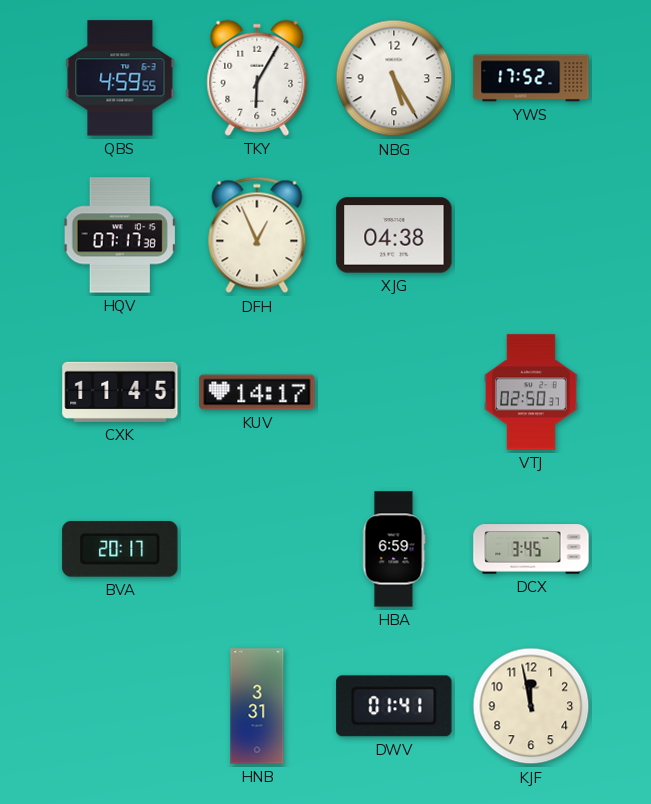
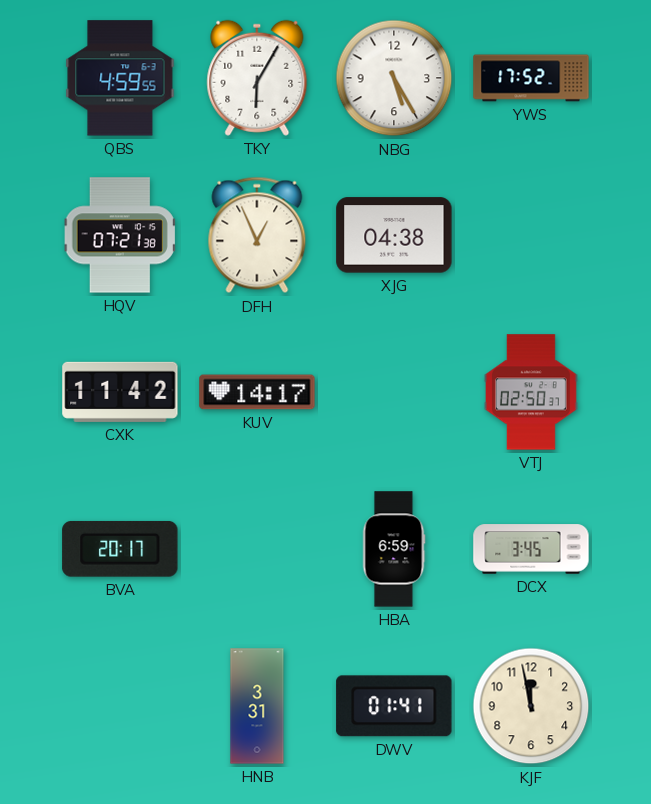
HQV: 07:17 -> 07:21 (120, 235)
CXK: 11:45 -> 11:42 (120, 392)
